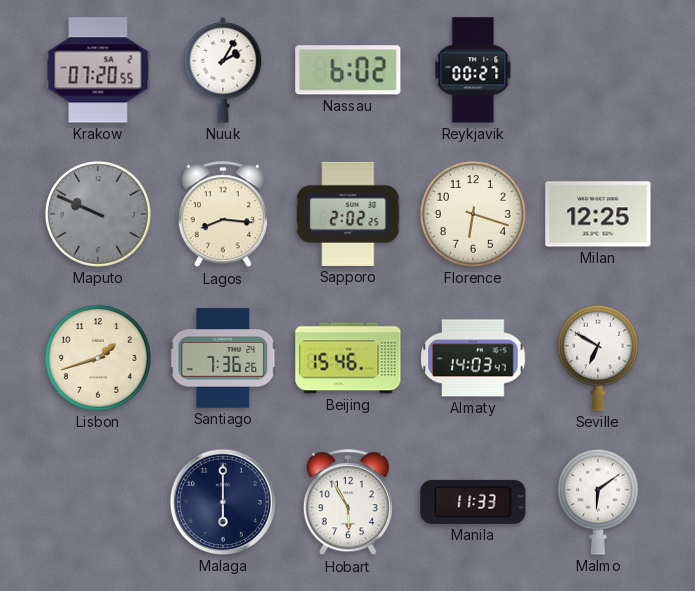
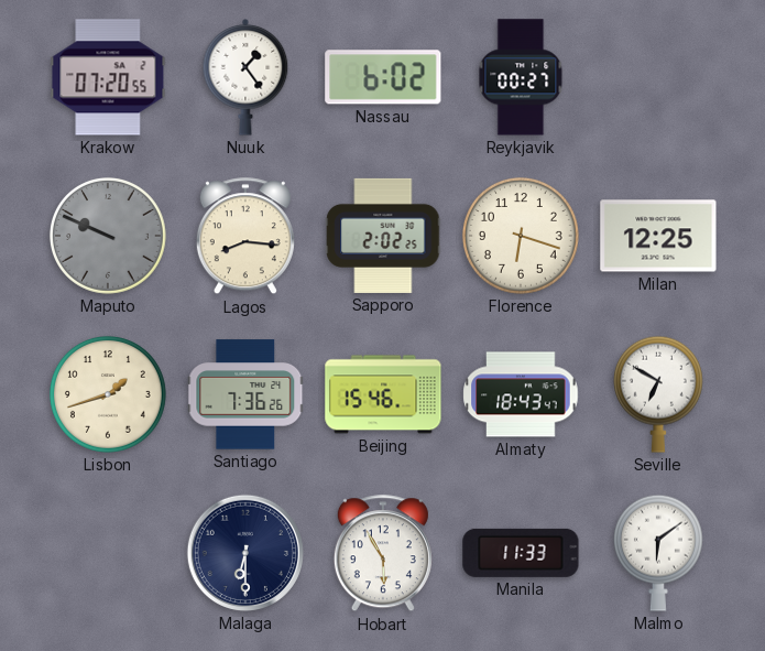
Nuuk: 2:05 -> 1:24 (245, 78)
Almaty: 14:03 -> 18:43 (521, 394)
Malaga: 6:00 -> 6:30 (245, 553)
